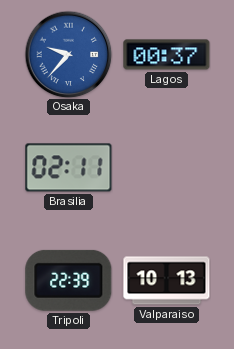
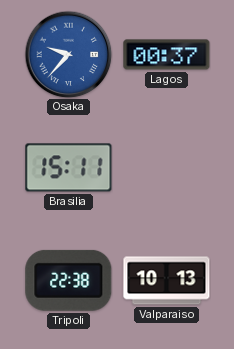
Brasilia: 02:11 -> 15:11 (69, 168)
Tripoli: 22:39 -> 22:38 (69, 280)
